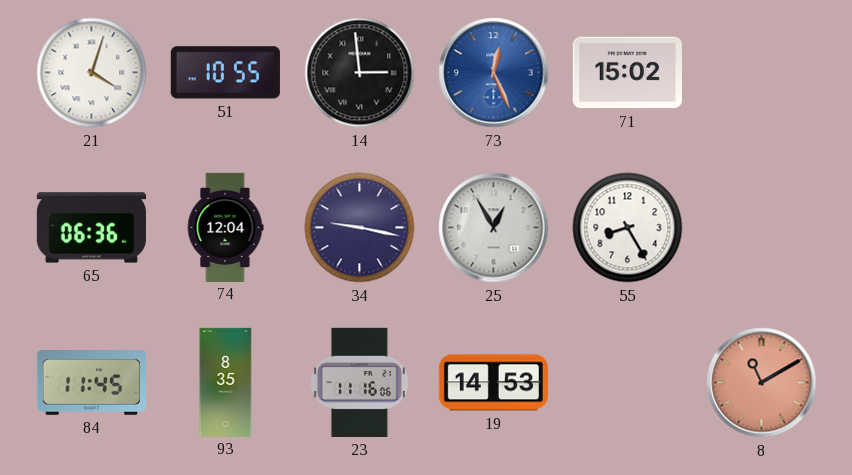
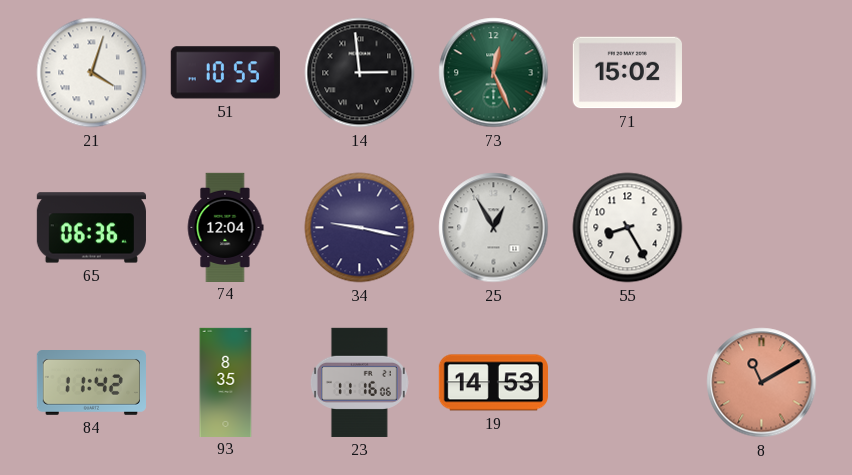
73 dial: blue -> green (494, 73)
84: 11:45 -> 11:42 (91, 383)
